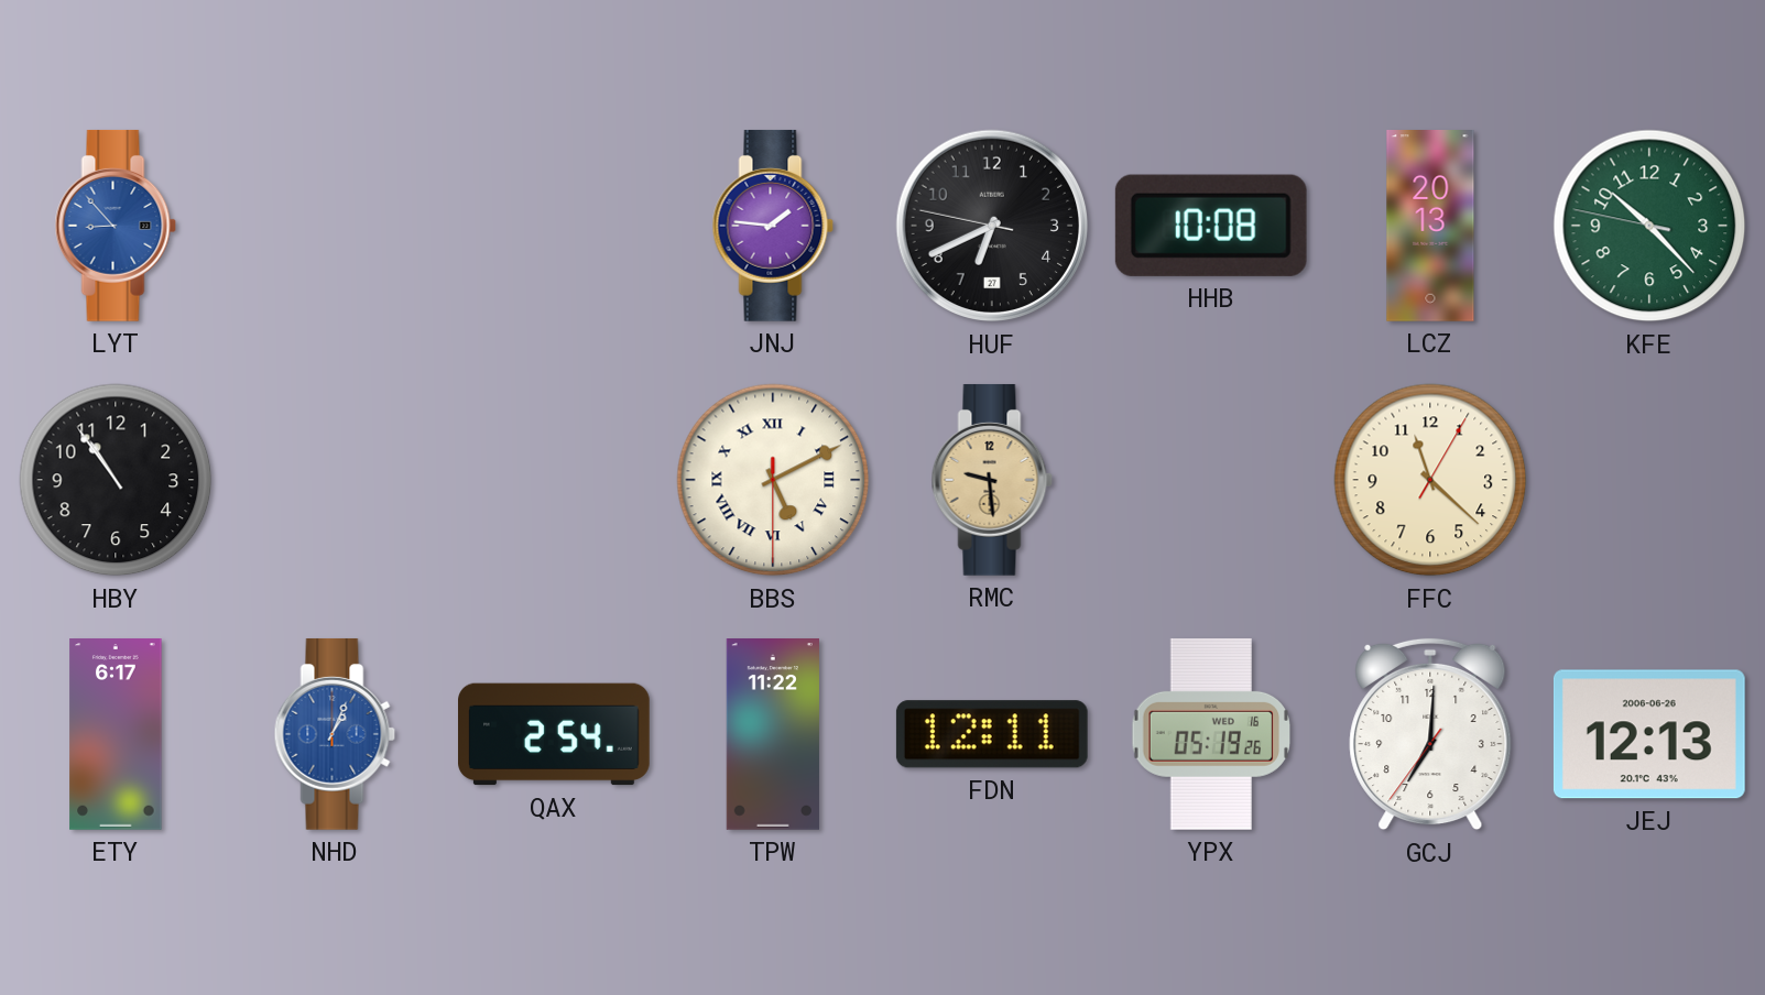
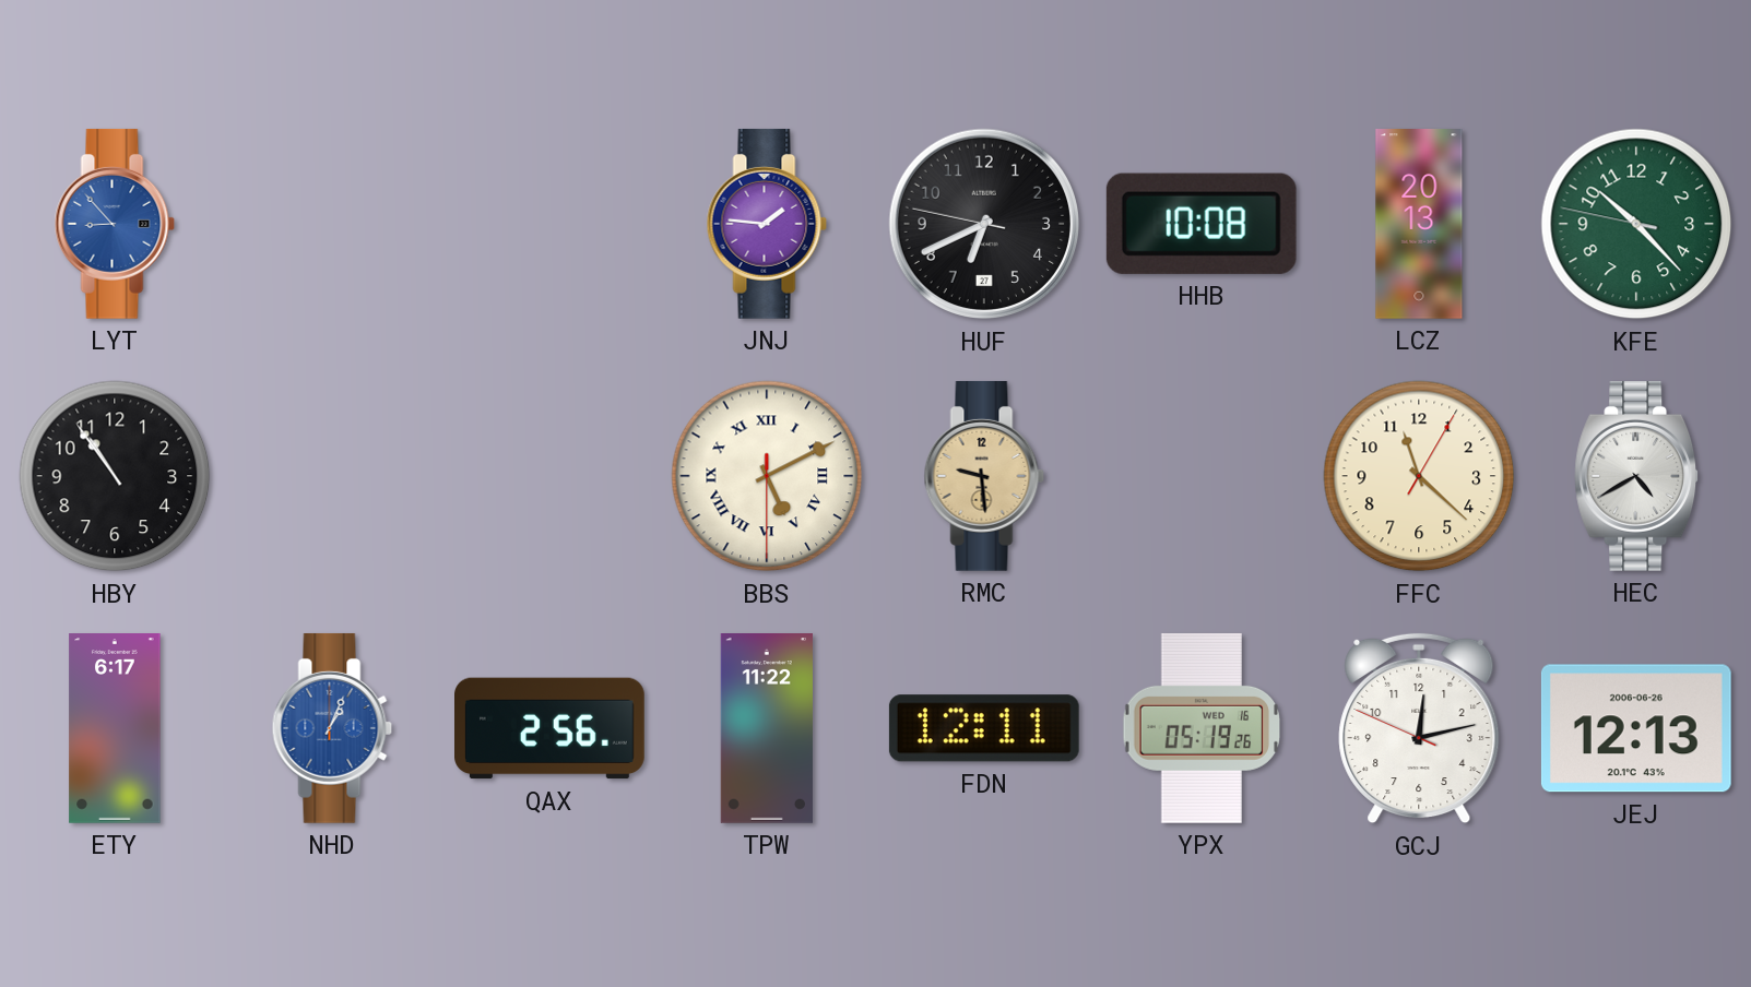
HEC: none -> 4:40 (1637, 476)
QAX: 2:54 -> 2:56 (551, 728)
GCJ: 7:00 -> 12:12 (1419, 728)
